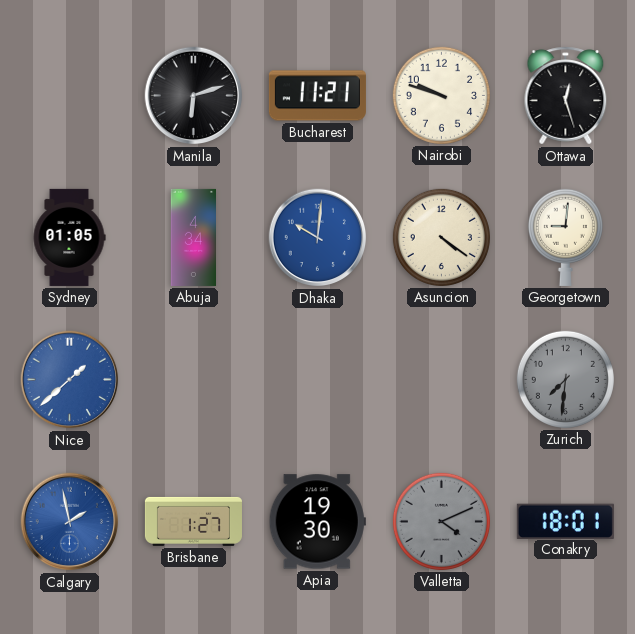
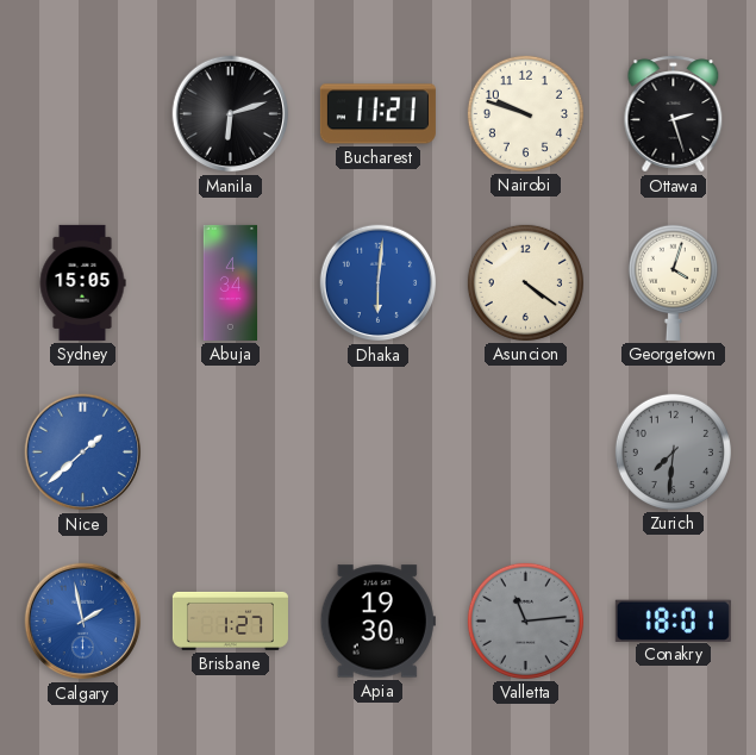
Ottawa: 12:27 -> 2:27 (674, 114)
Sydney: 01:05 -> 15:05 (82, 282)
Dhaka: 10:01 -> 6:01 (379, 283)
Georgetown: 9:01 -> 4:03 (673, 282)
Valletta: 4:11 -> 11:14 (525, 620)
